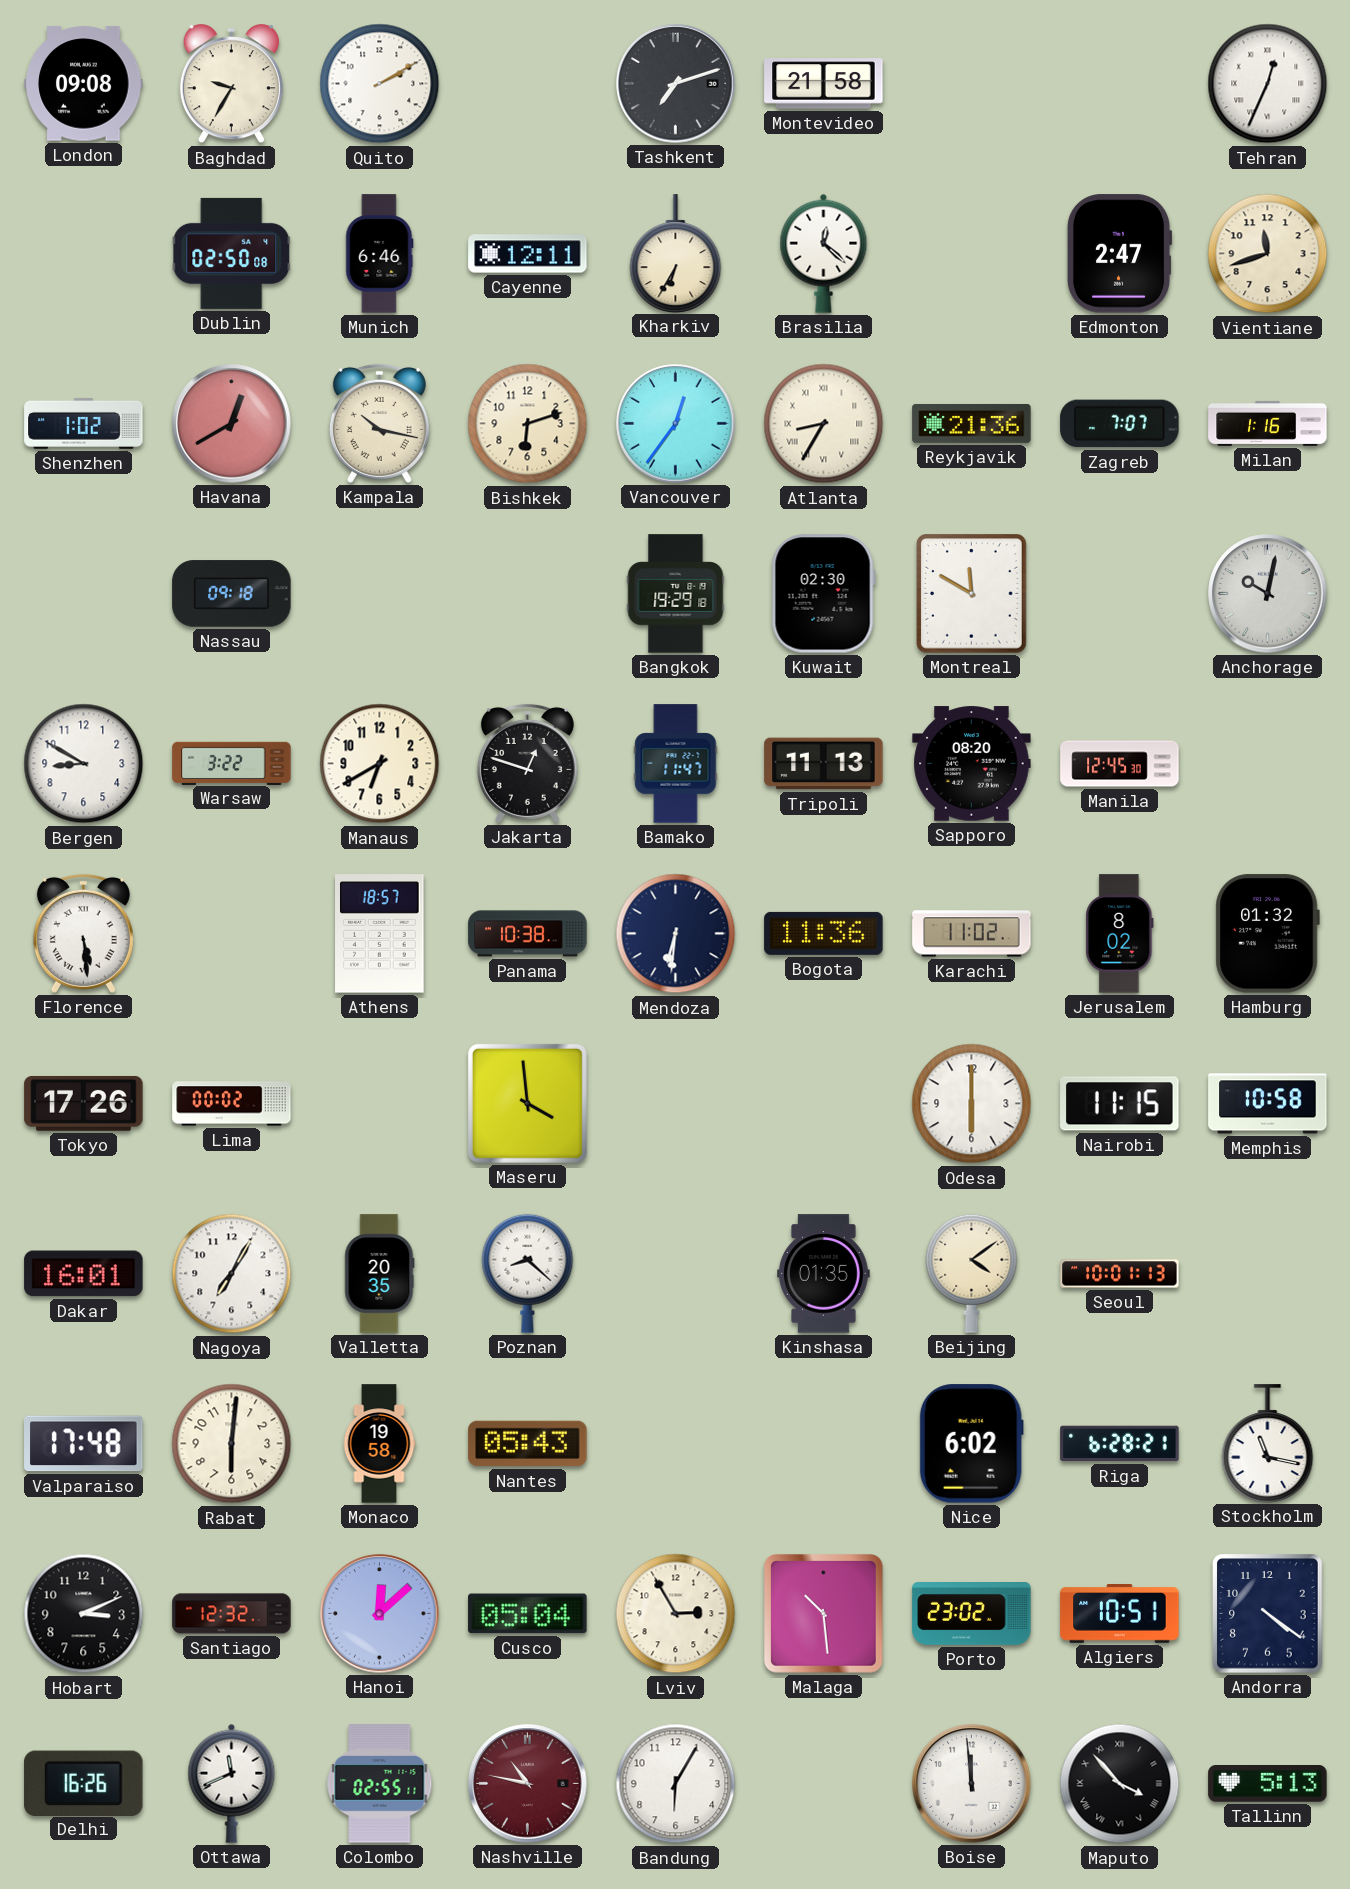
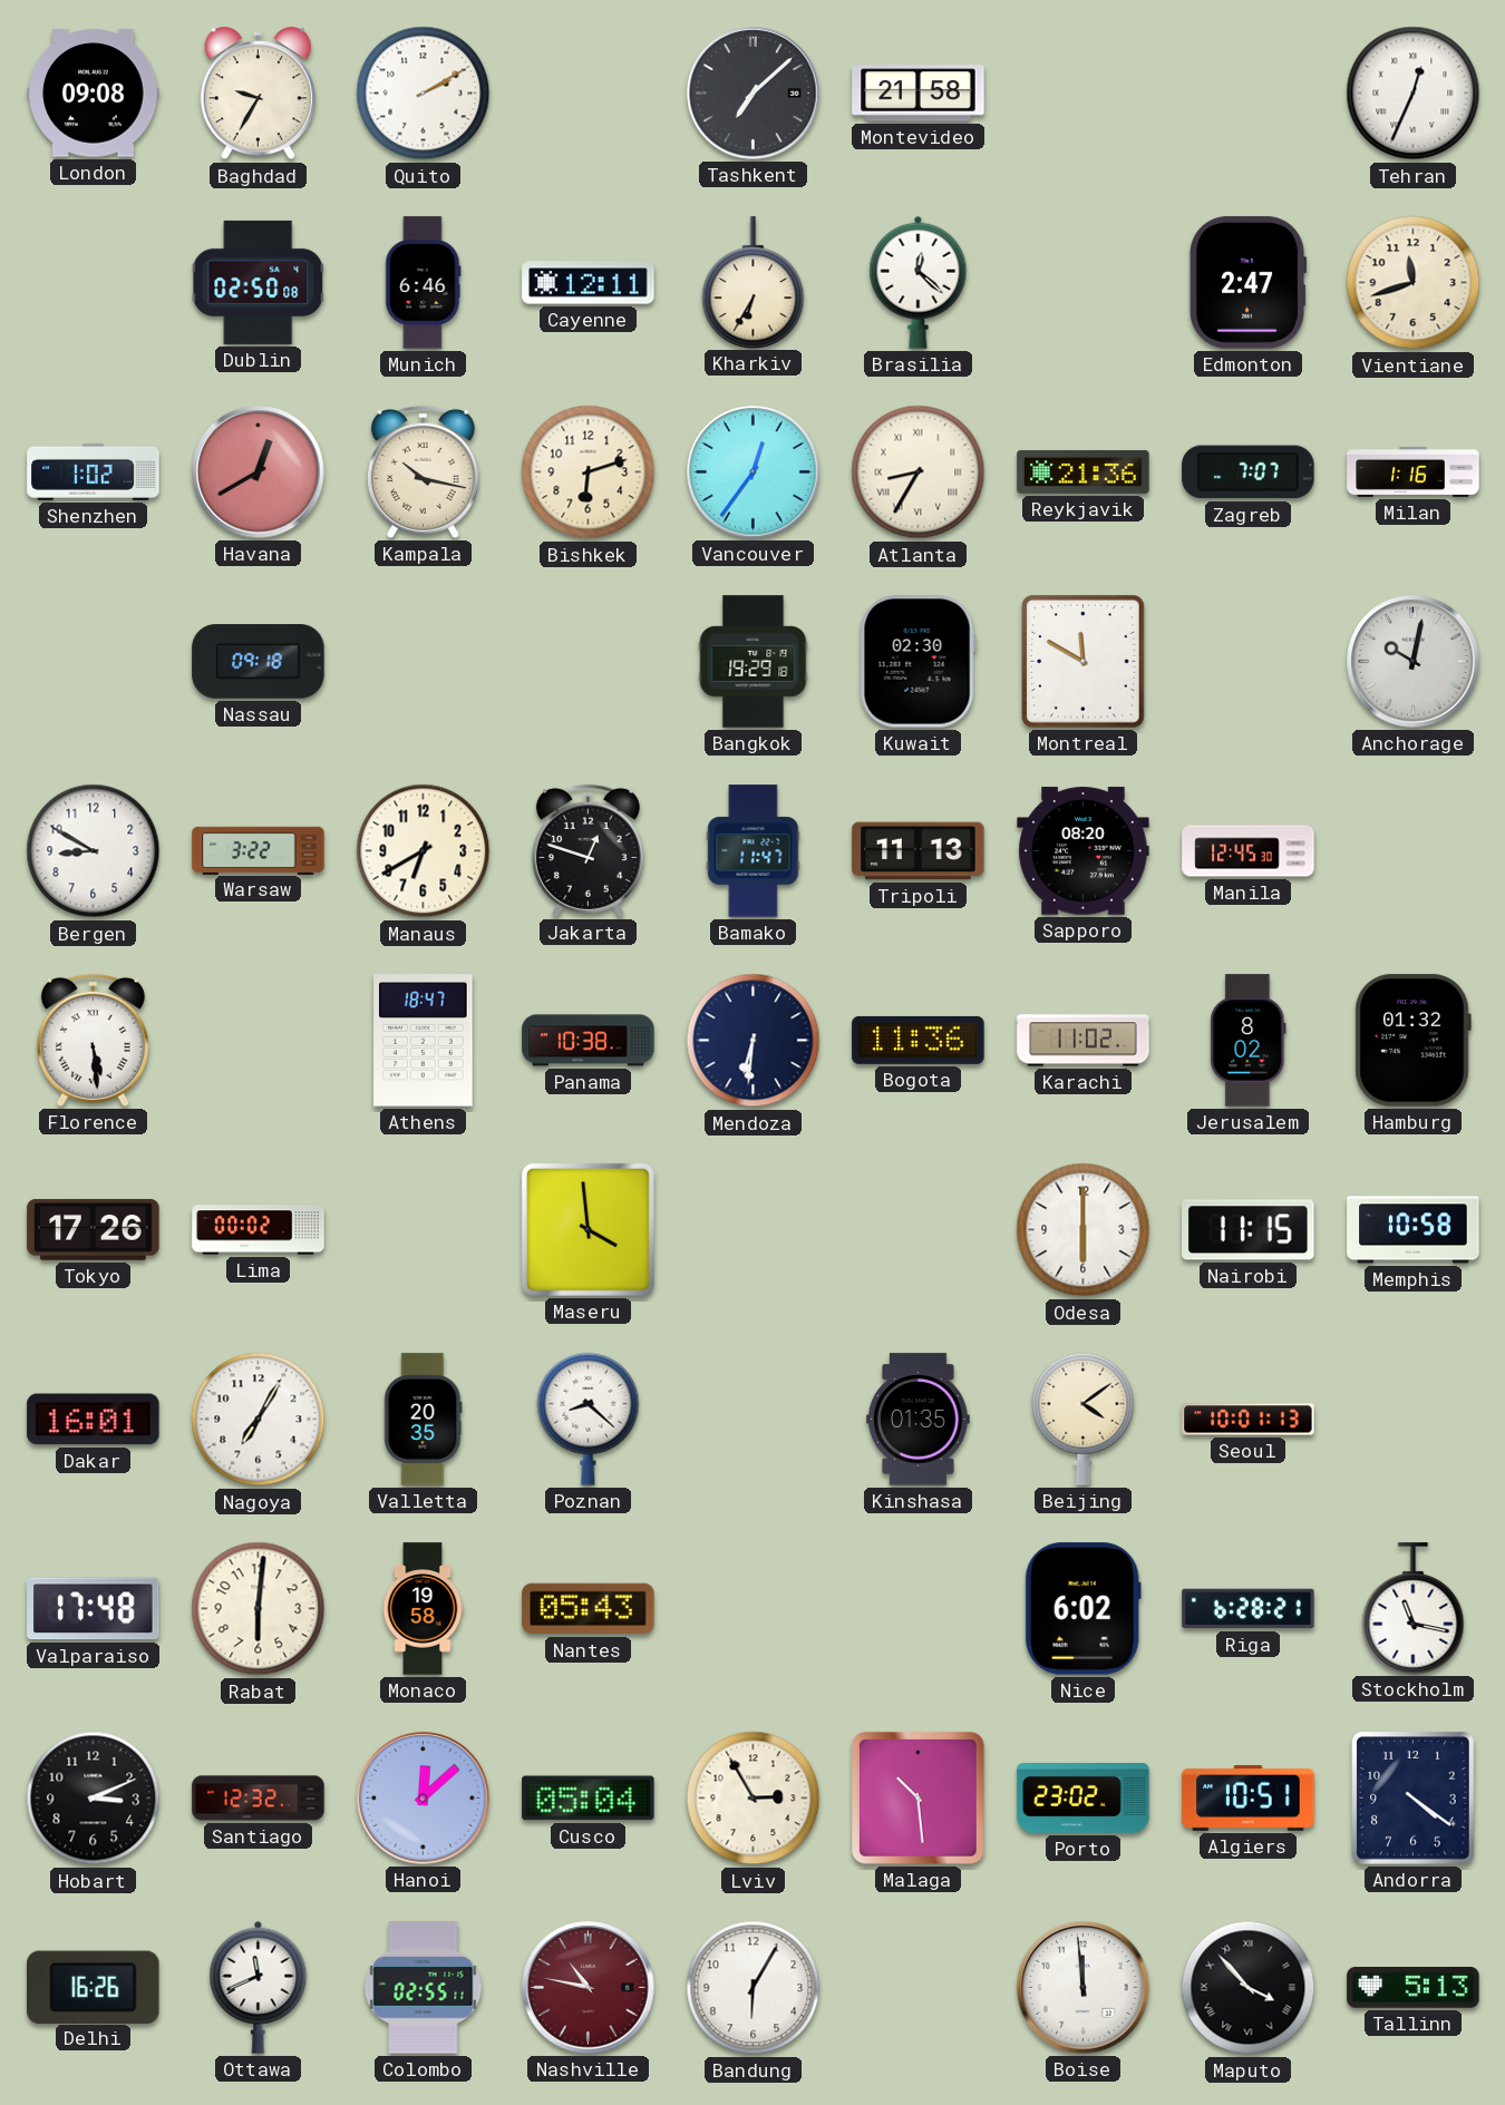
Tashkent: 7:12 -> 7:08 (754, 94)
Athens: 18:57 -> 18:47 (424, 1041)
